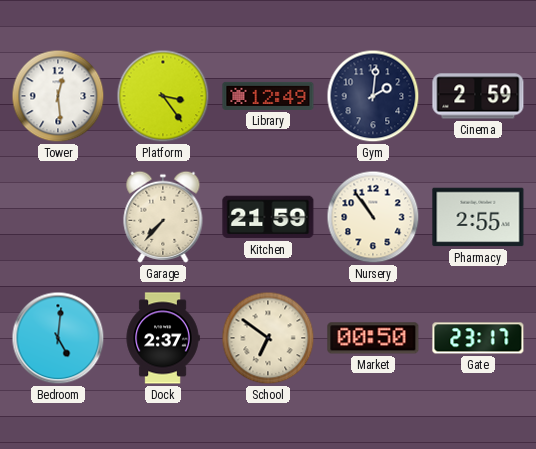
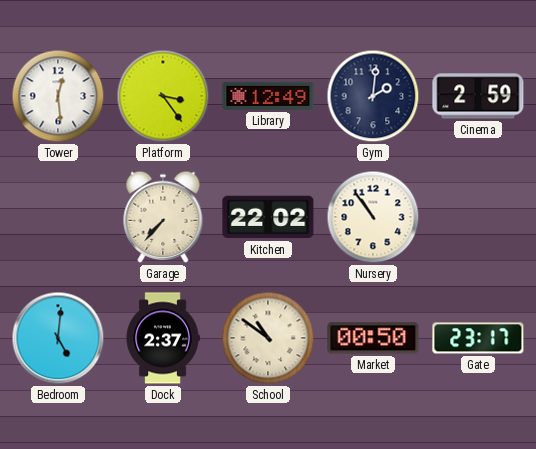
Kitchen: 21:59 -> 22:02 (268, 217)
Pharmacy: 2:55 -> none (478, 217)
School: 6:51 -> 10:51 (268, 338)
